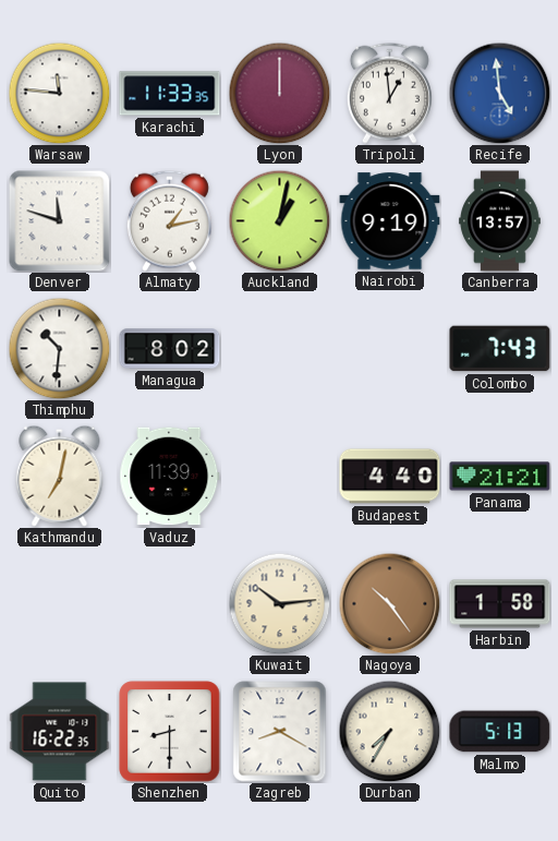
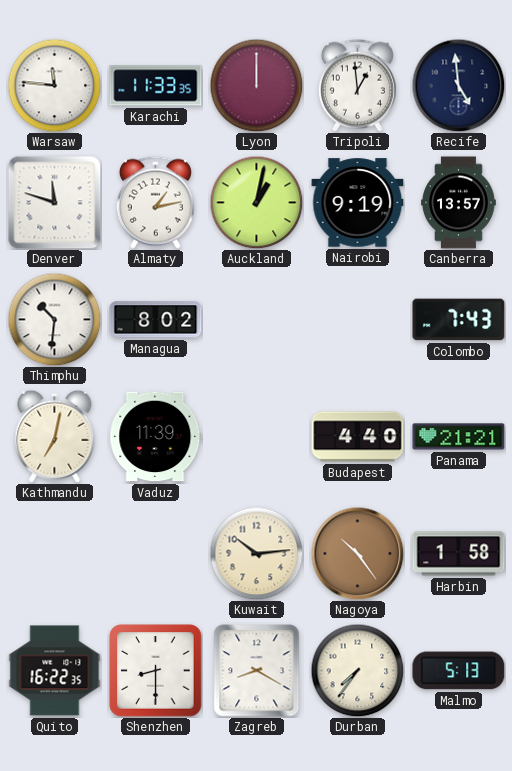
Recife dial: blue -> navy (458, 85)
Durban: 7:35 -> 7:36 (357, 670)
